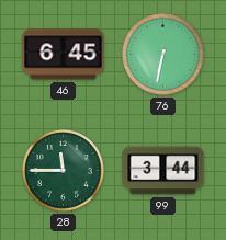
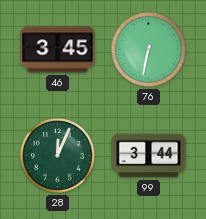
46: 6:45 -> 3:45 (58, 50)
28: 11:45 -> 12:04 (58, 156)
